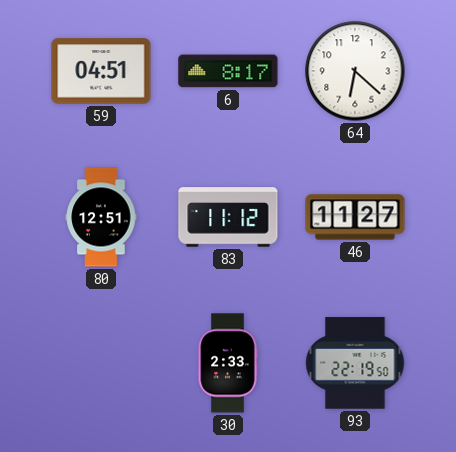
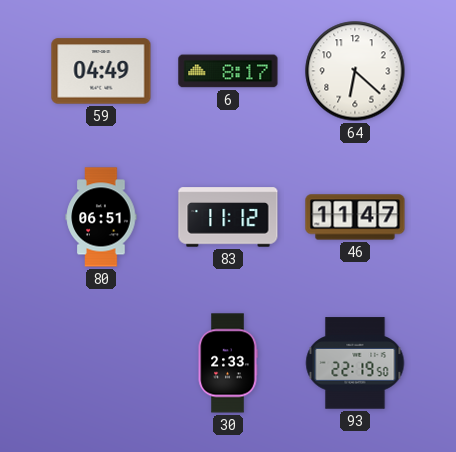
59: 04:51 -> 04:49 (101, 71)
80: 12:51 -> 06:51 (101, 217)
46: 11:27 -> 11:47 (355, 217)
